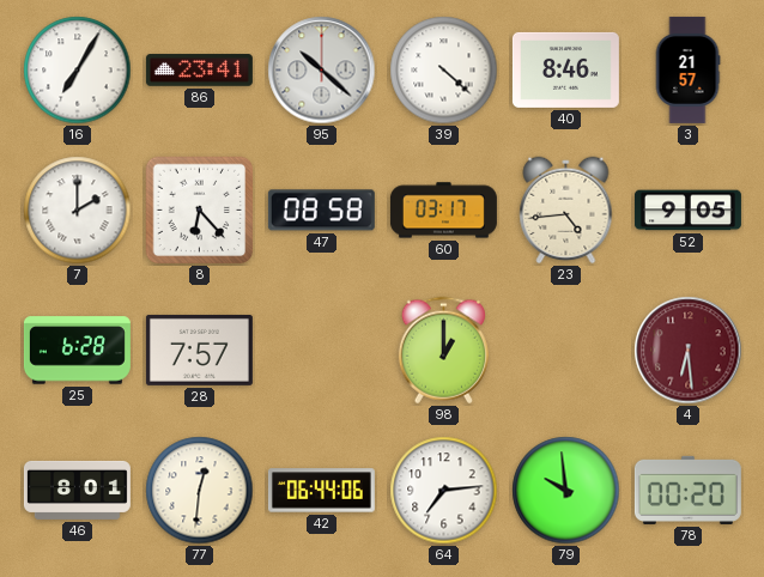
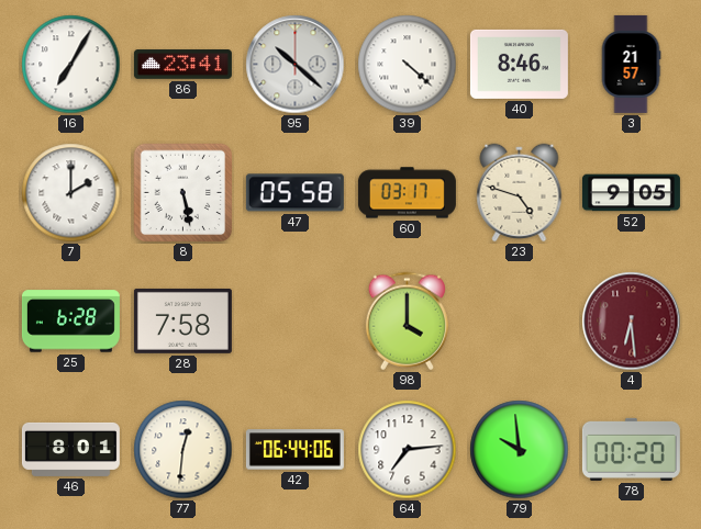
8: 6:23 -> 5:28 (183, 193)
47: 08:58 -> 05:58 (294, 193)
23: 4:44 -> 4:48 (520, 193)
28: 7:57 -> 7:58 (182, 320)
98: 1:00 -> 4:00 (407, 322)
